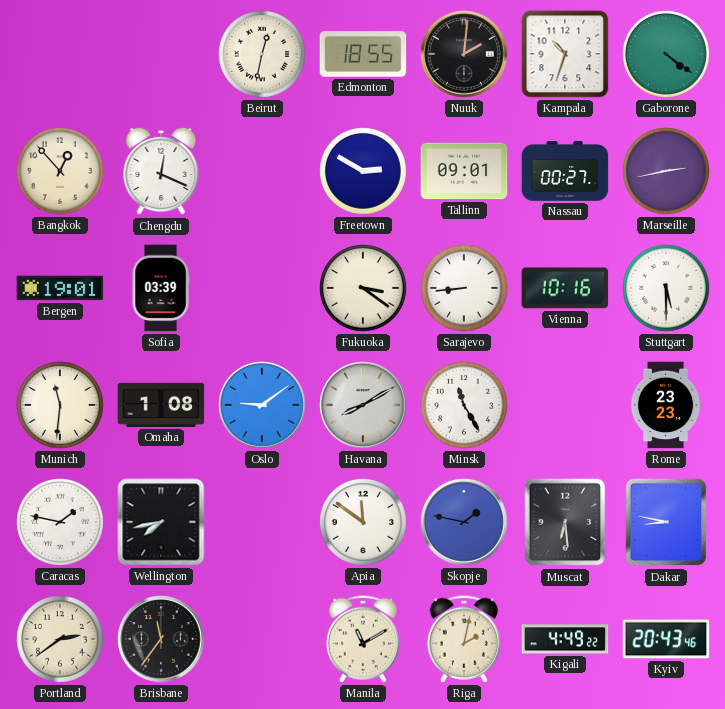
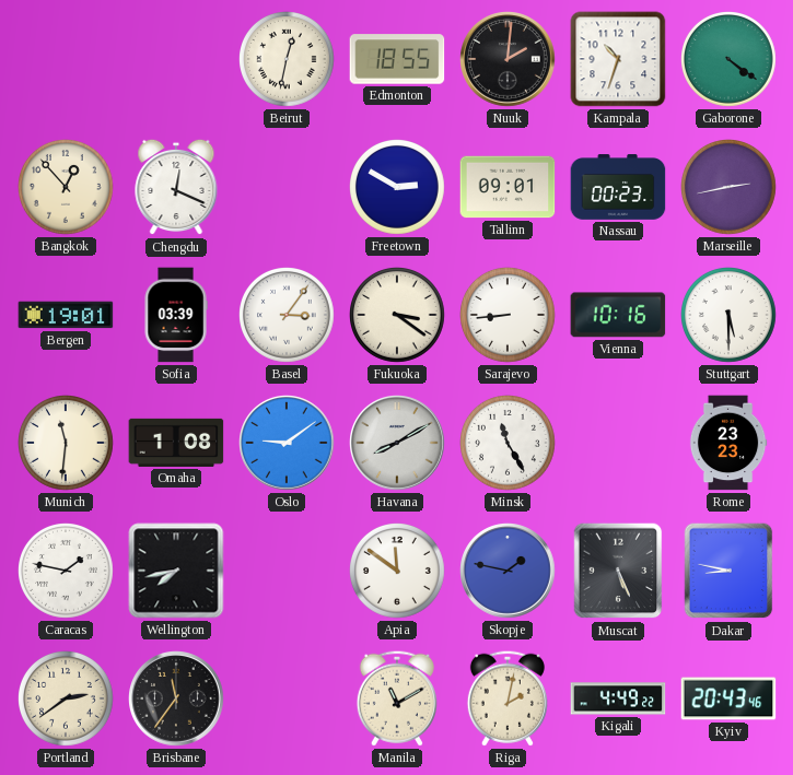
Nassau: 00:27 -> 00:23 (618, 187)
Basel: none -> 3:06 (288, 316)
Muscat: 6:29 -> 5:26 (618, 571)
